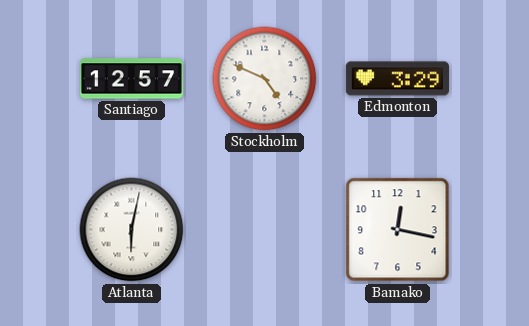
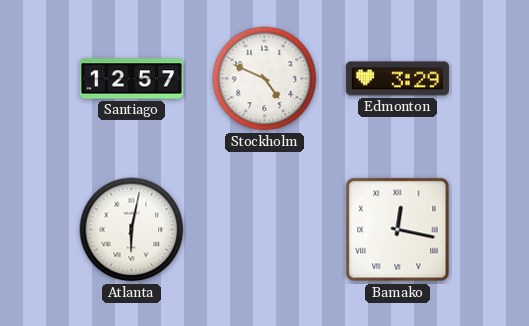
Bamako numerals: Arabic -> Roman (398, 230)
